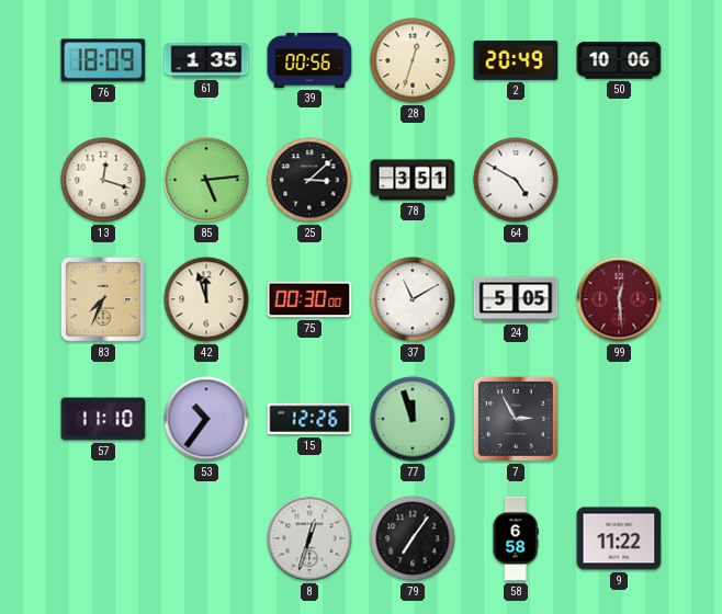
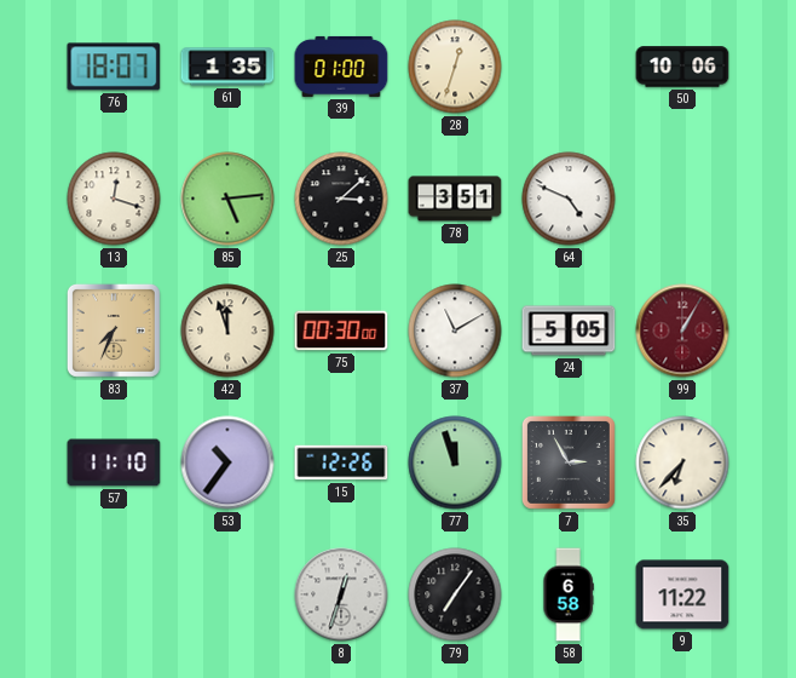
76: 18:09 -> 18:07 (114, 67)
39: 00:56 -> 01:00 (341, 67)
2: 20:49 -> none (516, 60)
64: 4:50 -> 4:49 (569, 199)
99: 12:29 -> 1:05 (682, 331)
35: none -> 6:37 (682, 462)
